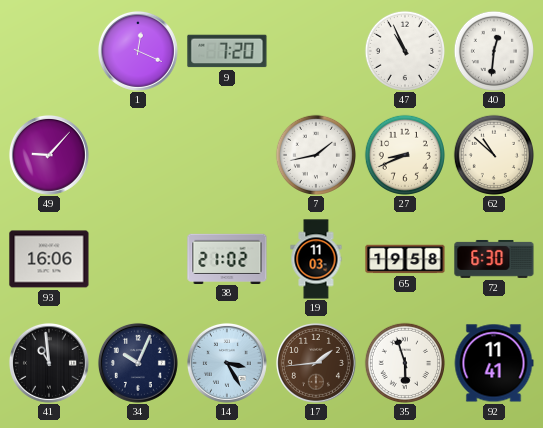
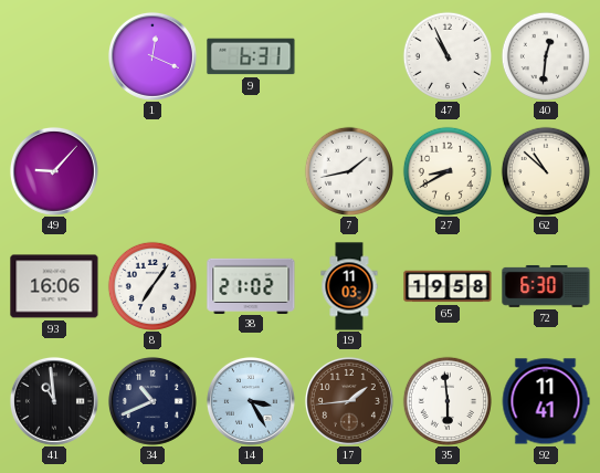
9: 7:20 -> 6:31 (251, 56)
27: 8:41 -> 8:40 (448, 171)
8: none -> 7:06 (152, 286)
34: 10:04 -> 10:41 (152, 401)
35: 5:57 -> 5:59 (448, 401)
